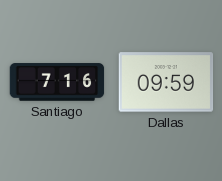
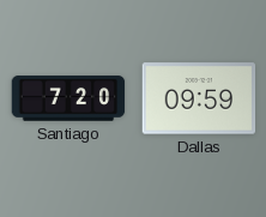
Santiago: 7:16 -> 7:20 (68, 98)
